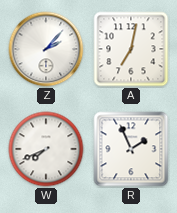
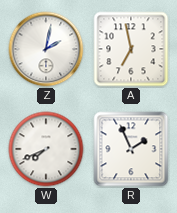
Z: 2:07 -> 2:02 (46, 49)
A: 7:02 -> 6:58 (131, 49)
